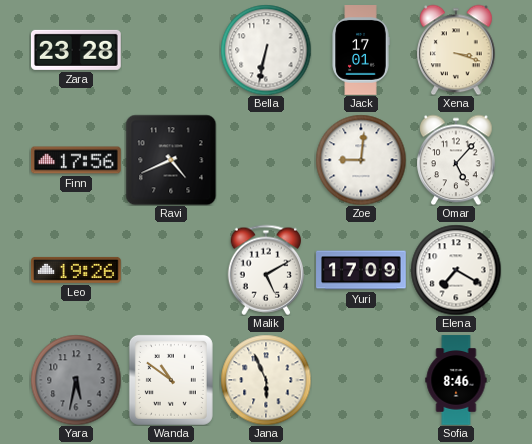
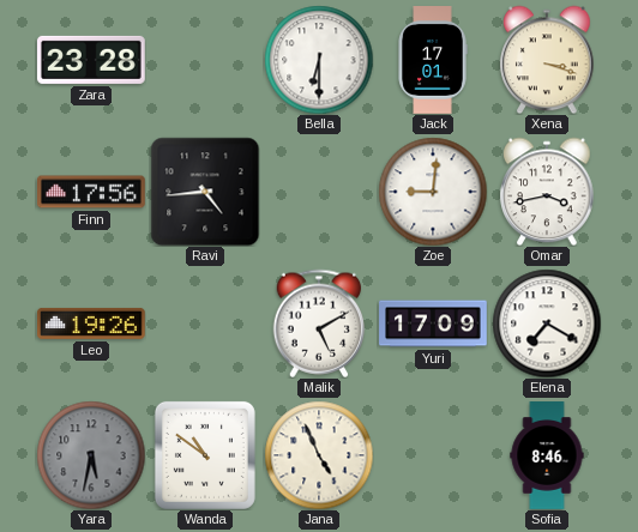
Bella: 6:32 -> 6:30 (319, 60)
Ravi: 4:41 -> 4:44 (205, 192)
Omar: 5:07 -> 3:43 (547, 192)
Jana: 5:56 -> 4:56 (319, 455)
